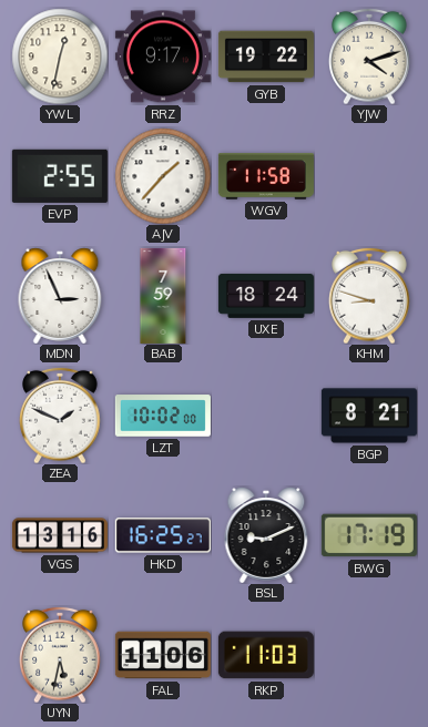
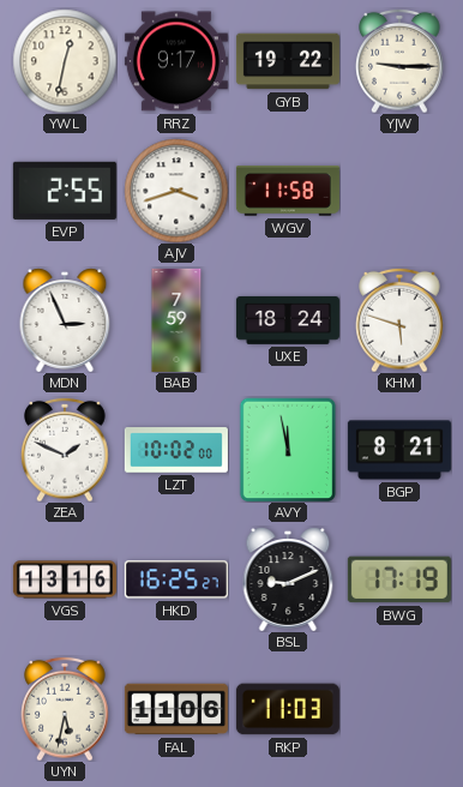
YJW: 4:12 -> 9:15 (399, 61)
AJV: 1:37 -> 3:42 (176, 191)
KHM: 8:48 -> 5:48 (399, 320)
AVY: none -> 11:58 (288, 450)
